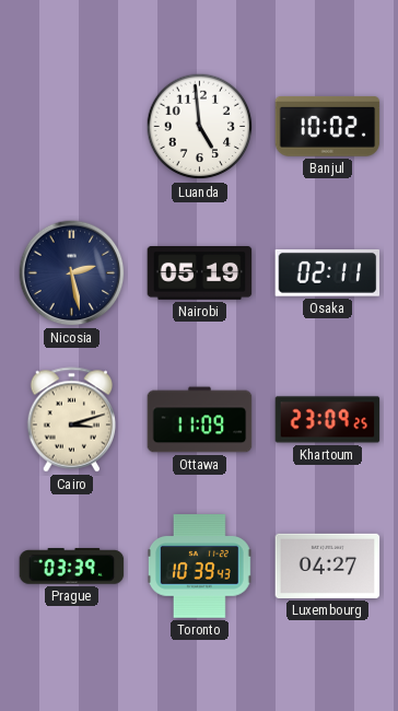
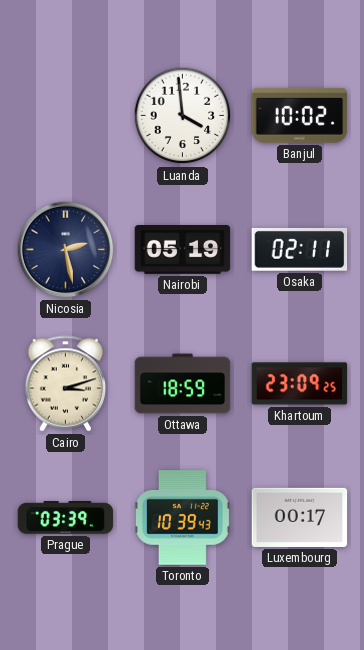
Luanda: 4:59 -> 3:59 (183, 116)
Ottawa: 11:09 -> 18:59 (183, 384)
Luxembourg: 04:27 -> 00:17 (300, 517)
